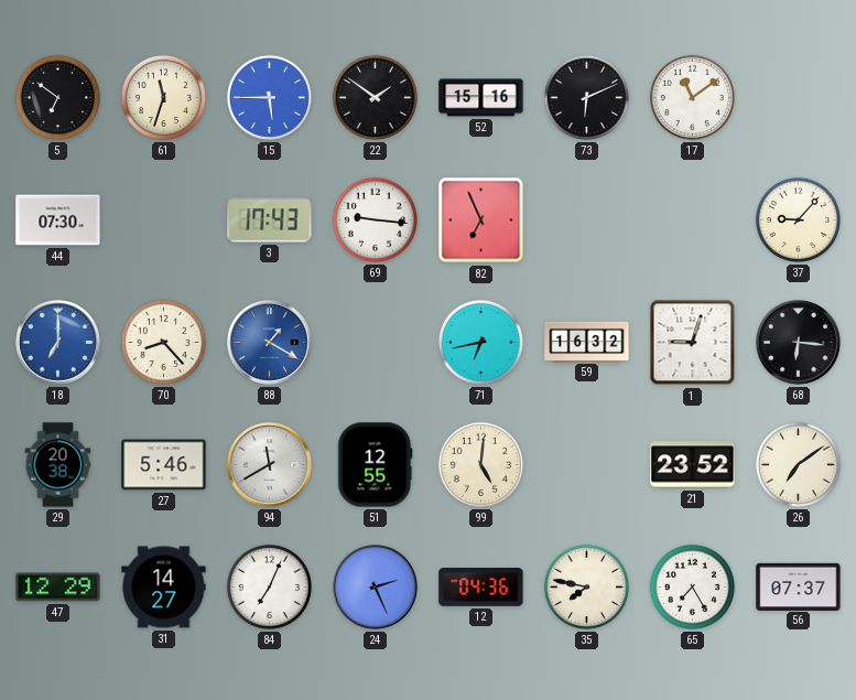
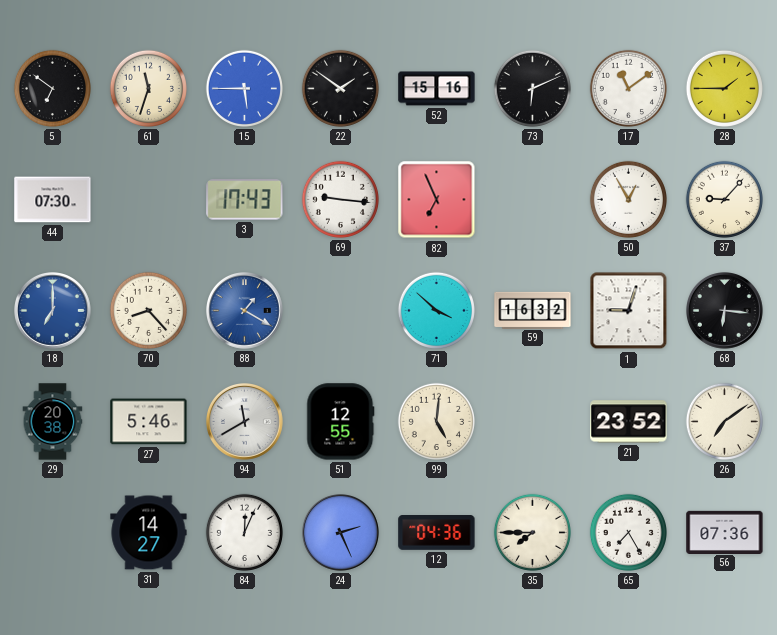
28: none -> 1:45 (724, 88)
50: none -> 12:55 (628, 199)
71: 6:43 -> 3:52 (436, 310)
47: 12:29 -> none (58, 588)
84: 7:04 -> 12:04 (244, 532)
35: 7:47 -> 7:45 (532, 532)
56: 07:37 -> 07:36 (725, 532)
